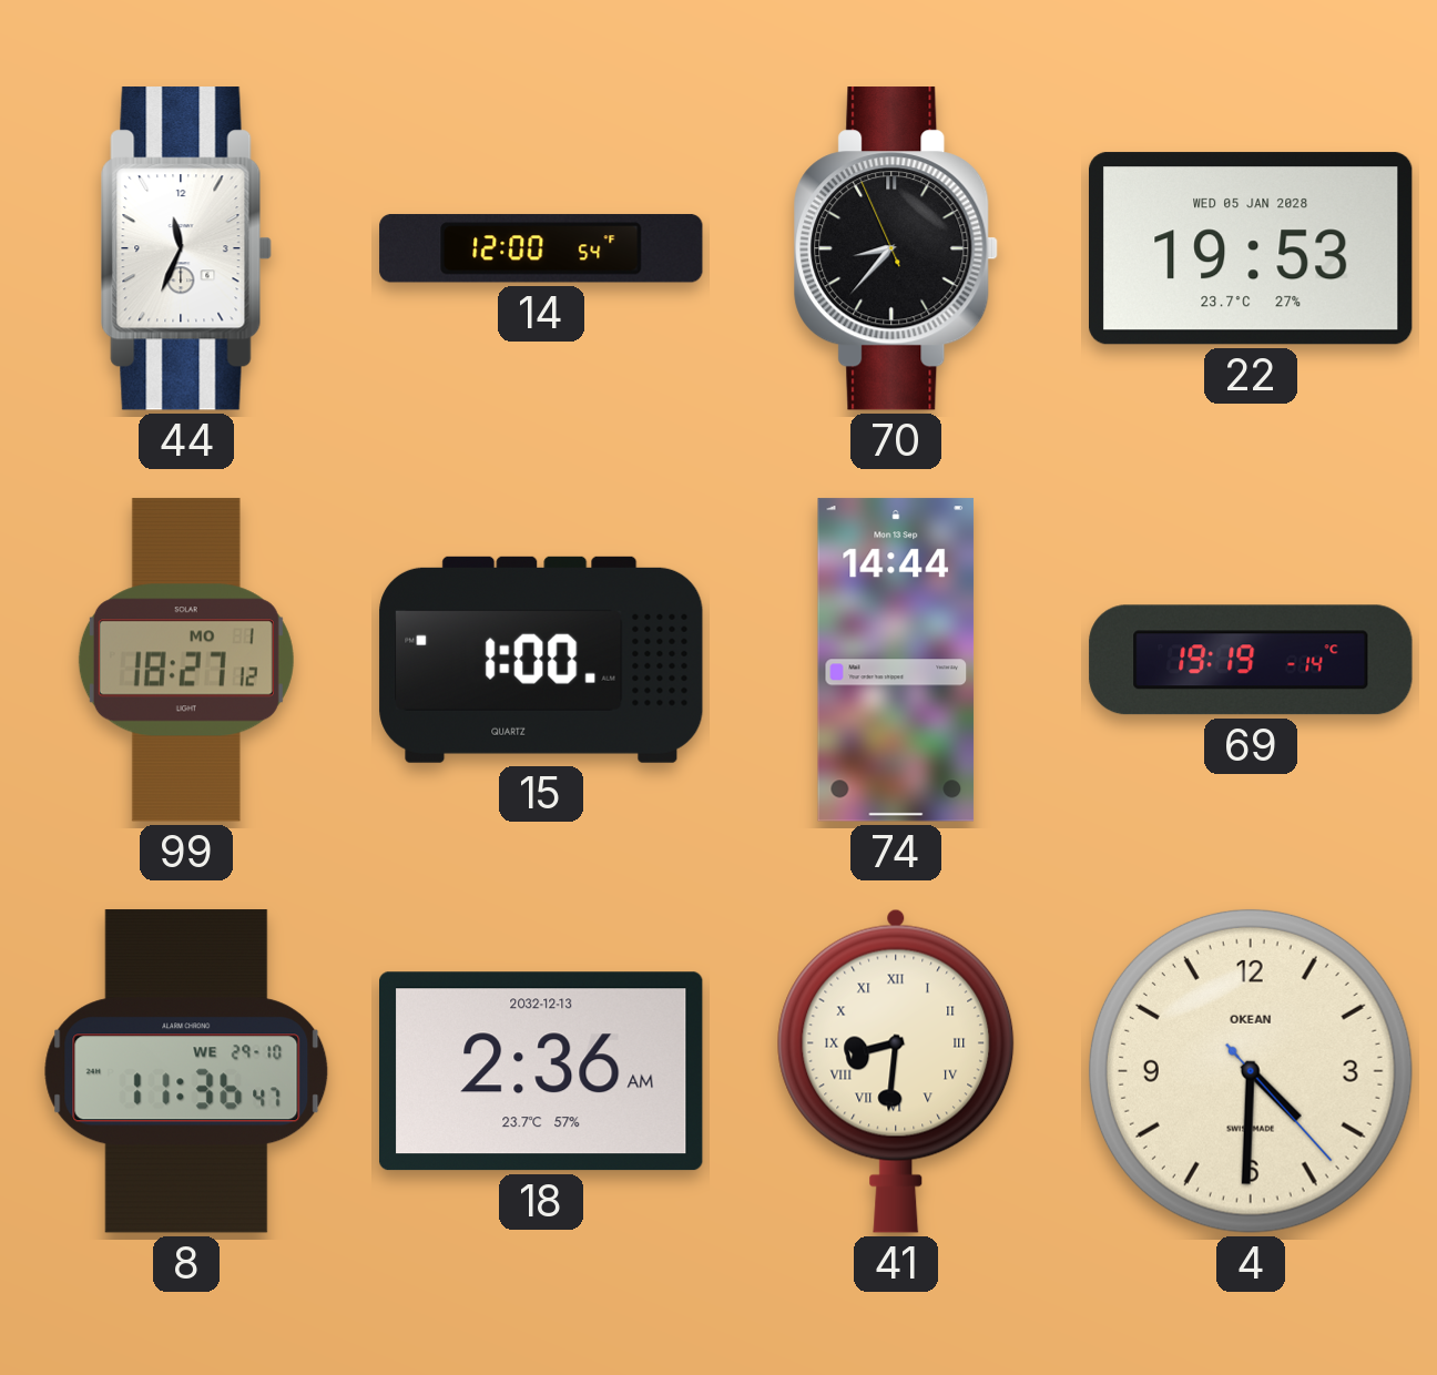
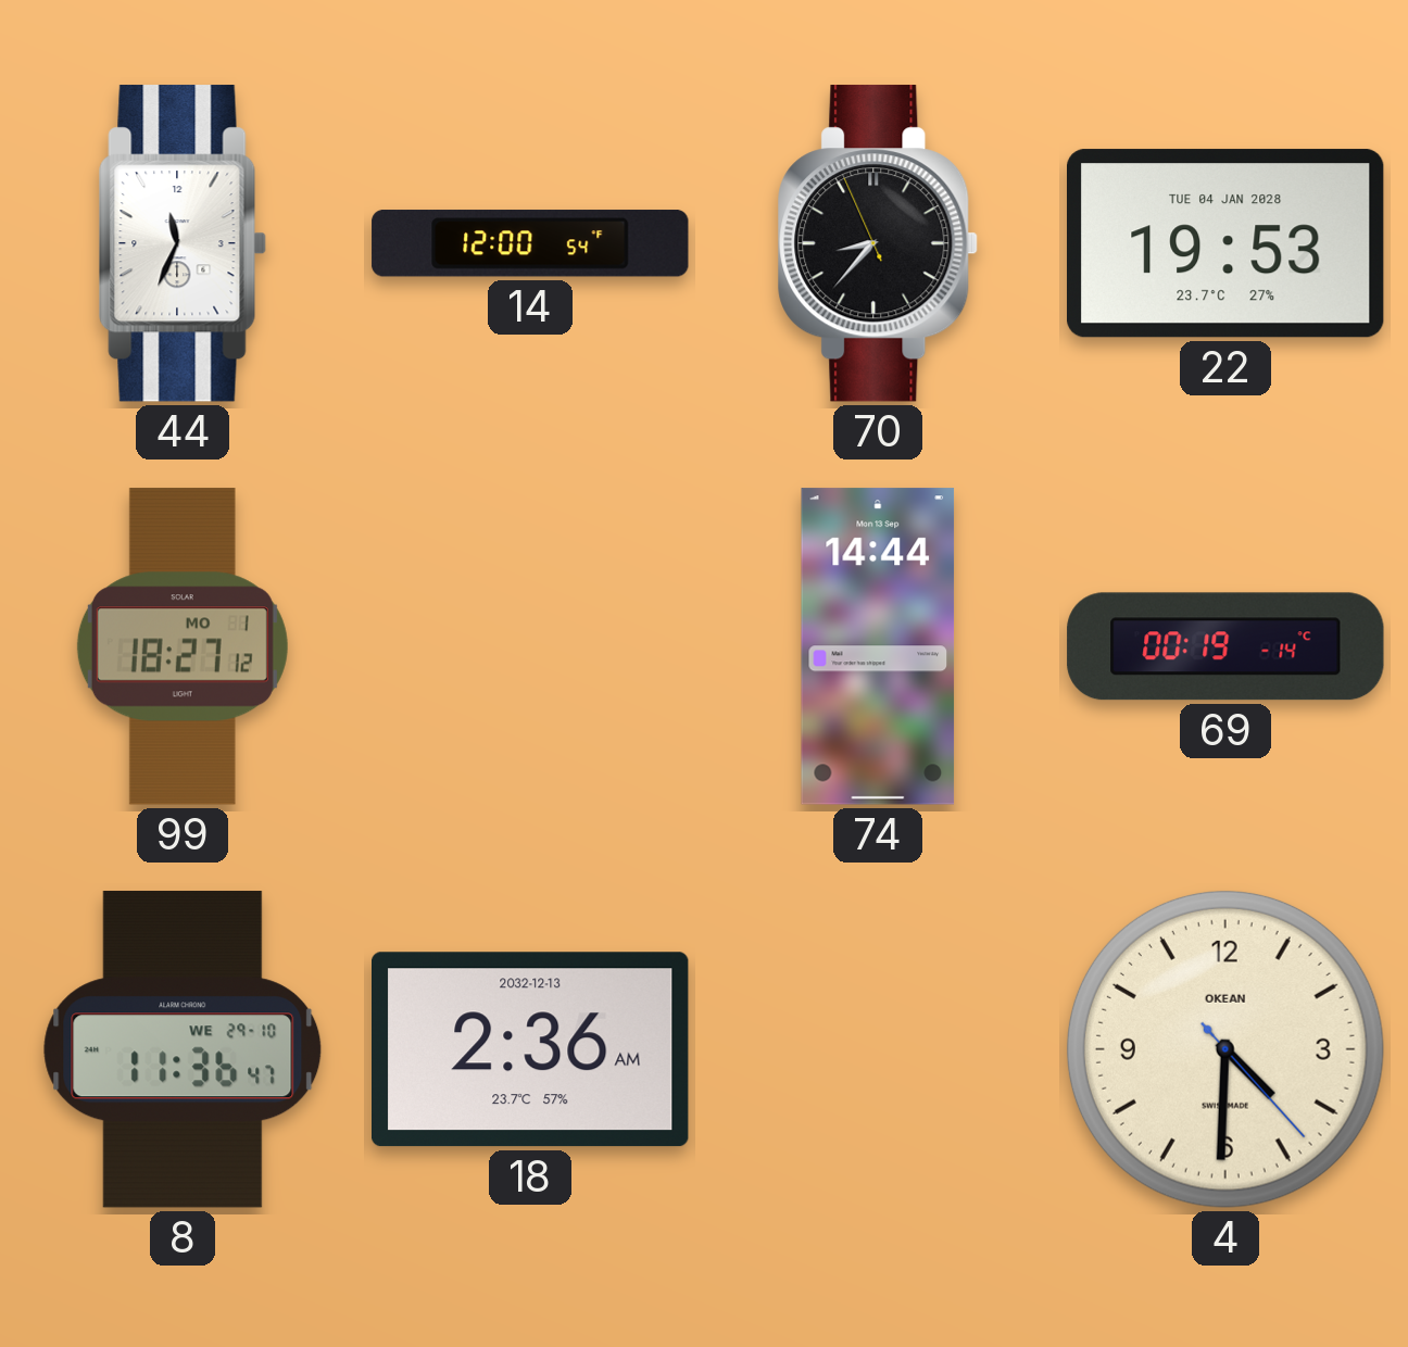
22 date: WED 05 JAN 2028 -> TUE 04 JAN 2028 (1225, 243)
15: 1:00 -> none (541, 660)
69: 19:19 -> 00:19 (1225, 646)
41: 8:31 -> none (896, 1071)
